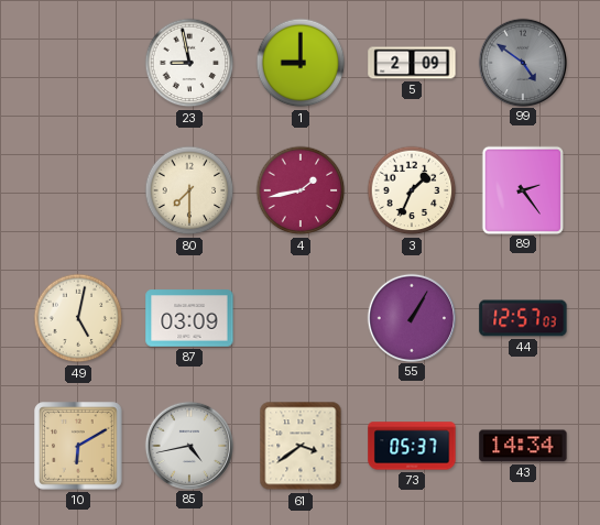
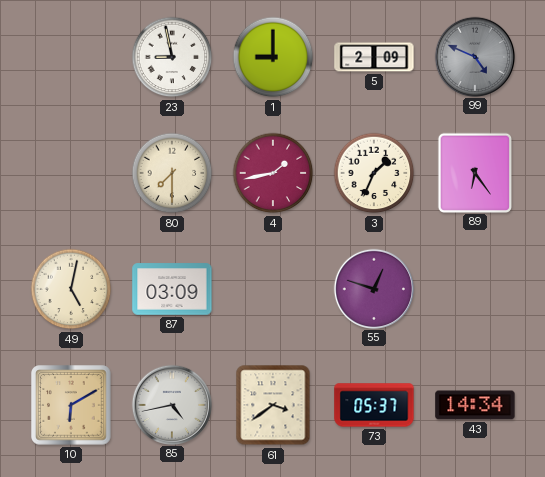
99: 4:51 -> 4:49 (474, 56)
89: 2:24 -> 6:24 (474, 172)
55: 1:05 -> 12:48 (373, 288)
44: 12:57 -> none (523, 318)
